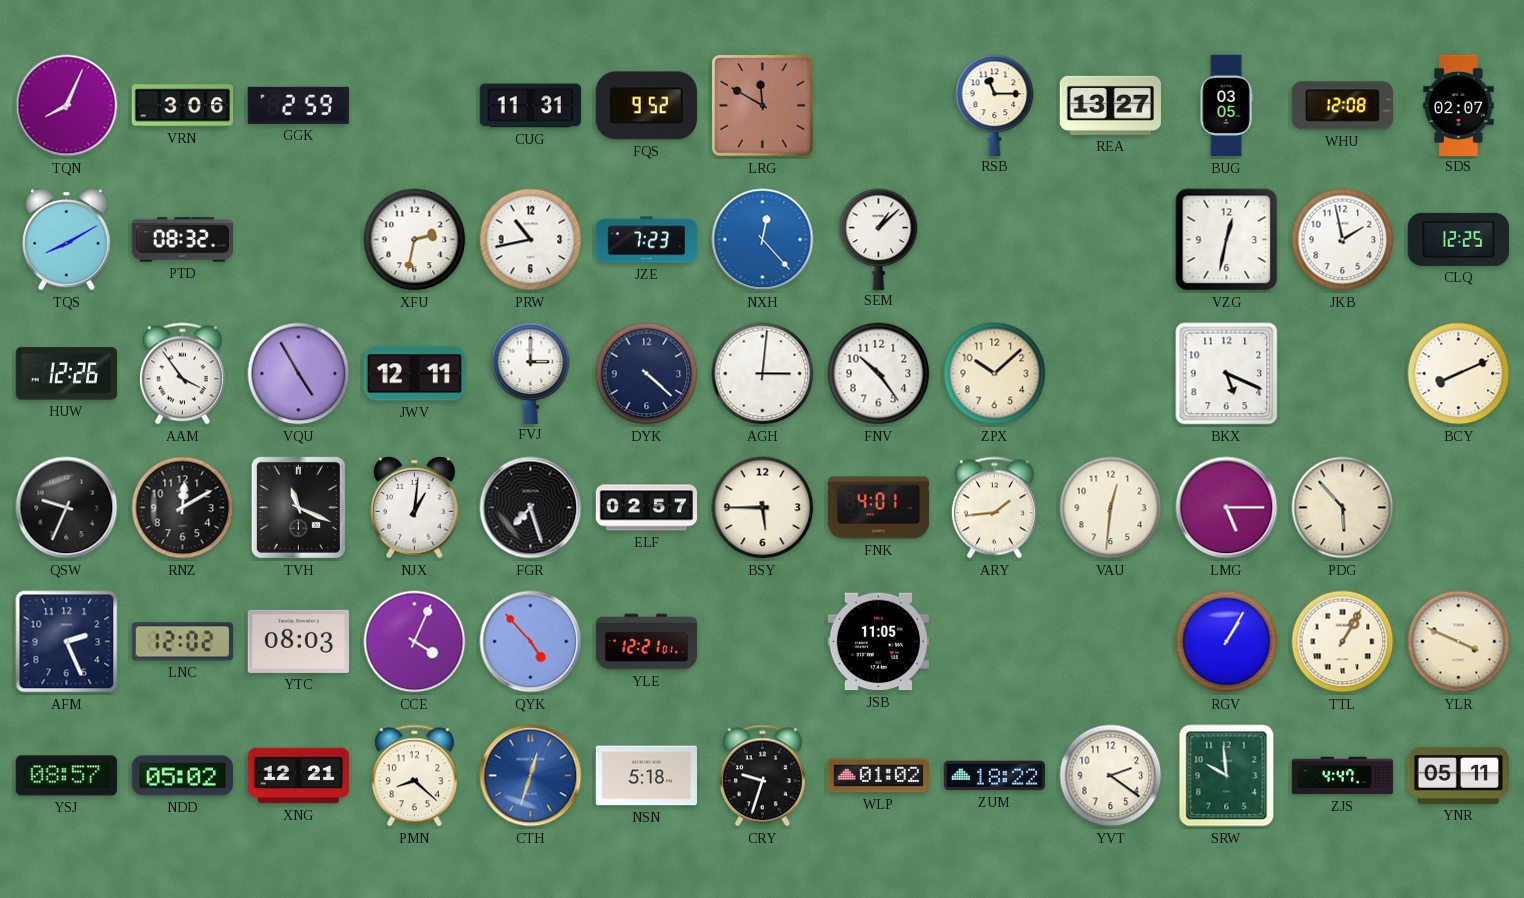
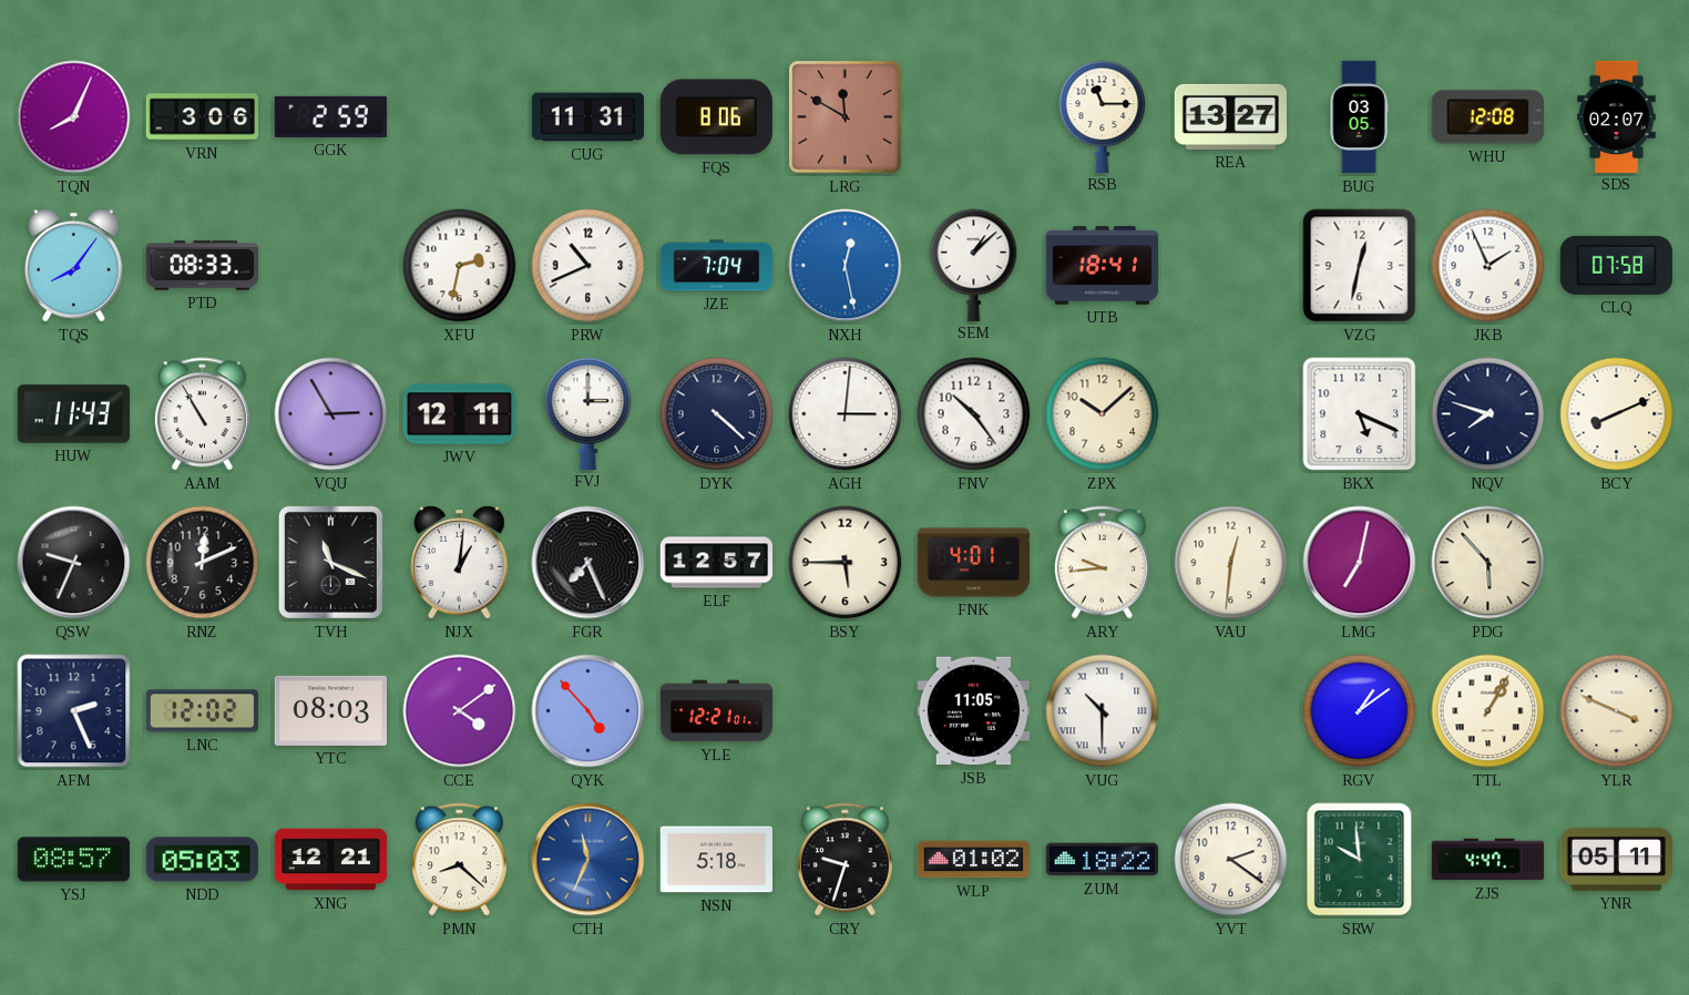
FQS: 9:52 -> 8:06 (716, 117)
TQS: 8:10 -> 8:06 (74, 266)
PTD: 08:32 -> 08:33 (202, 266)
PRW: 10:43 -> 10:41 (588, 266)
JZE: 7:23 -> 7:04 (716, 266)
NXH: 12:23 -> 12:28 (846, 266)
UTB: none -> 18:41 (1103, 266)
JKB: 1:58 -> 1:56 (1488, 266)
CLQ: 12:25 -> 07:58 (1616, 265)
HUW: 12:26 -> 11:43 (73, 414)
AAM: 3:54 -> 10:55 (202, 414)
VQU: 4:55 -> 2:55 (331, 414)
NQV: none -> 7:48 (1488, 414)
RNZ: 12:10 -> 12:11 (203, 563)
FGR: 7:27 -> 7:26 (588, 563)
ELF: 02:57 -> 12:57 (717, 563)
ARY: 1:44 -> 9:44 (1102, 563)
LMG: 5:15 -> 7:02 (1360, 563)
CCE: 4:04 -> 4:09 (460, 711)
VUG: none -> 10:30 (1103, 711)
RGV: 1:05 -> 1:09 (1360, 711)
NDD: 05:02 -> 05:03 (202, 860)
CTH: 12:33 -> 11:34 (588, 860)
